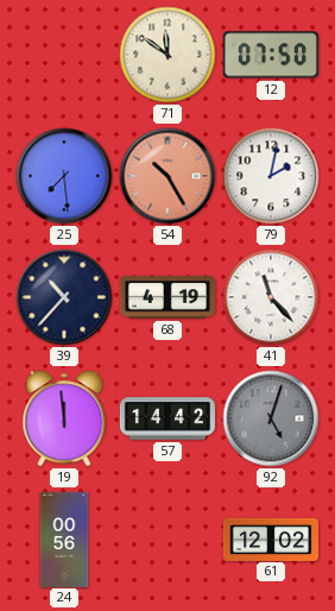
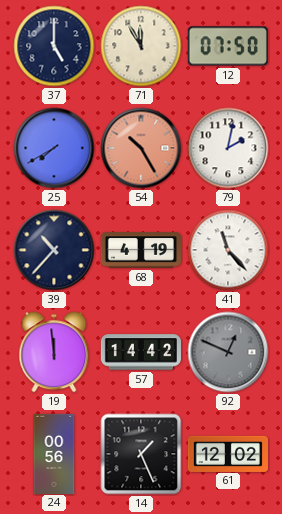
37: none -> 5:00 (54, 46)
71: 11:51 -> 11:55 (141, 46)
25: 7:29 -> 7:40 (54, 148)
92: 5:03 -> 12:49 (228, 352)
14: none -> 1:26 (141, 454)
